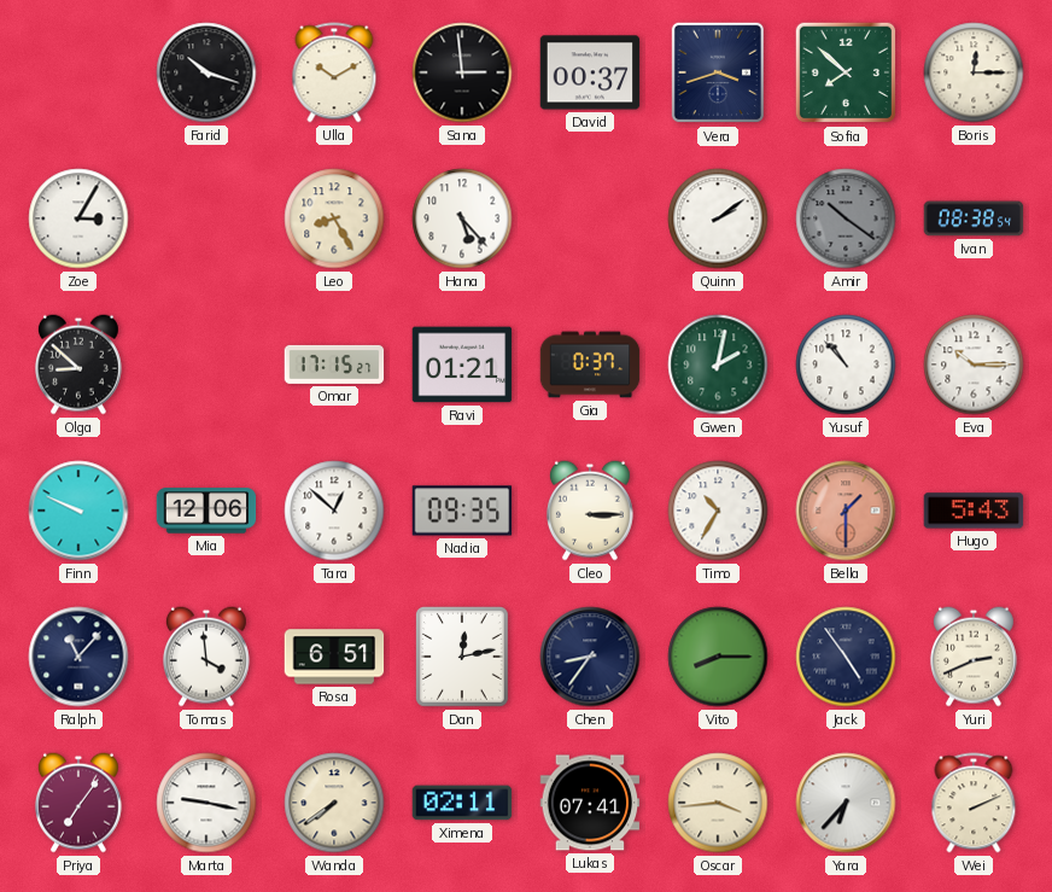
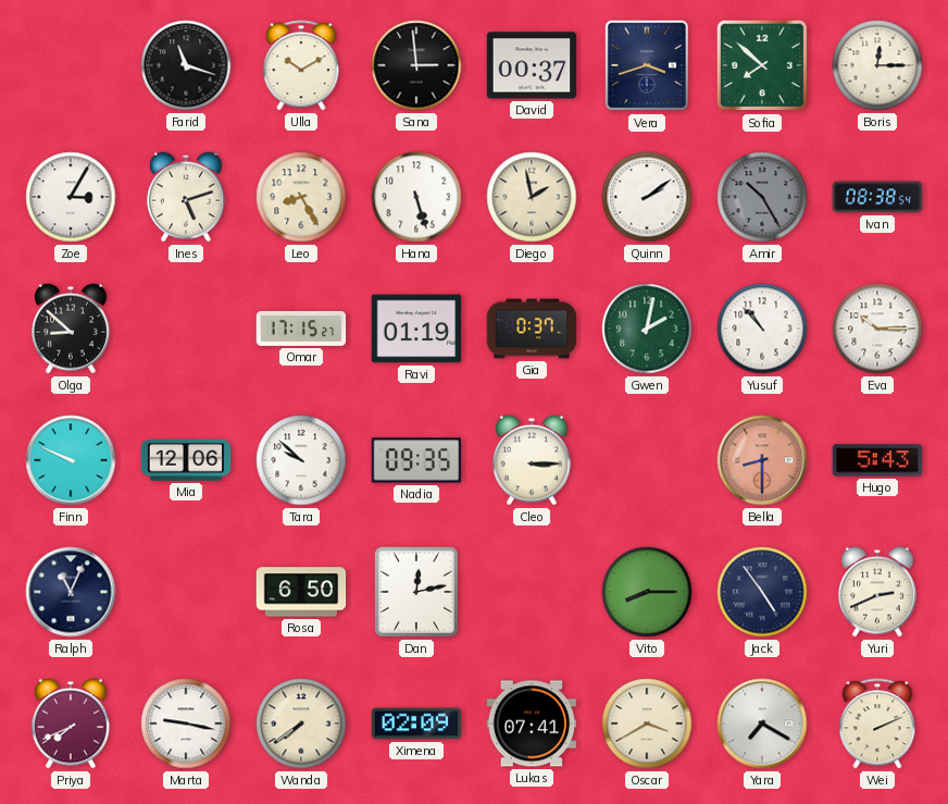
Farid: 10:18 -> 11:18 (186, 65)
Ines: none -> 5:12 (186, 197)
Hana: 5:23 -> 5:27 (416, 197)
Diego: none -> 1:58 (532, 197)
Amir: 10:21 -> 10:25 (762, 197)
Ravi: 01:21 -> 01:19 (416, 329)
Tara: 12:52 -> 9:52 (301, 460)
Timo: 10:35 -> none (718, 511)
Bella: 1:30 -> 8:30 (762, 460)
Ralph: 11:07 -> 11:04 (71, 592)
Tomas: 3:59 -> none (206, 657)
Rosa: 6:51 -> 6:50 (301, 592)
Chen: 8:36 -> none (590, 657)
Priya: 7:06 -> 7:41 (71, 723)
Ximena: 02:11 -> 02:09 (416, 723)
Oscar: 3:44 -> 3:40 (647, 723)
Yara: 6:37 -> 7:20 (762, 723)
